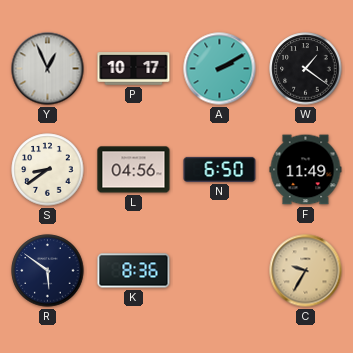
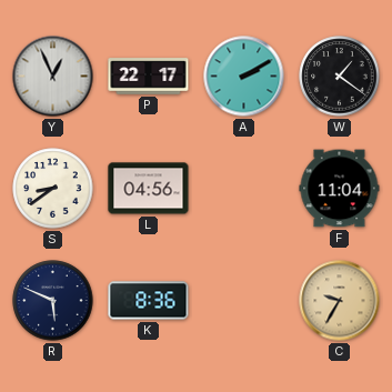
P: 10:17 -> 22:17 (149, 77)
N: 6:50 -> none (220, 169)
F: 11:49 -> 11:04 (340, 189)
R: 5:51 -> 5:49 (53, 301)
